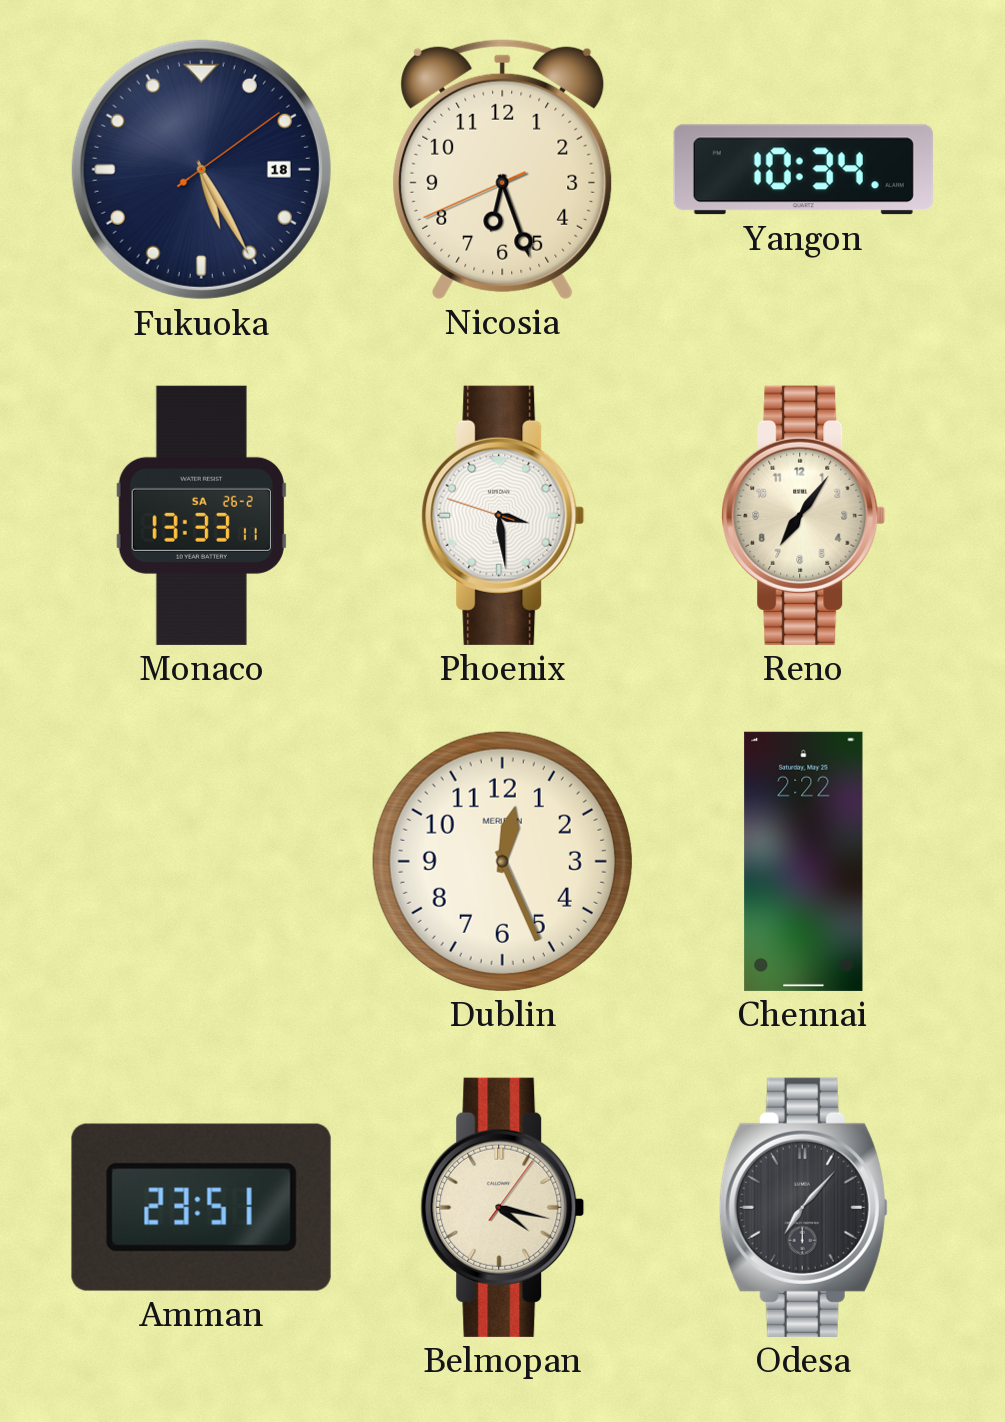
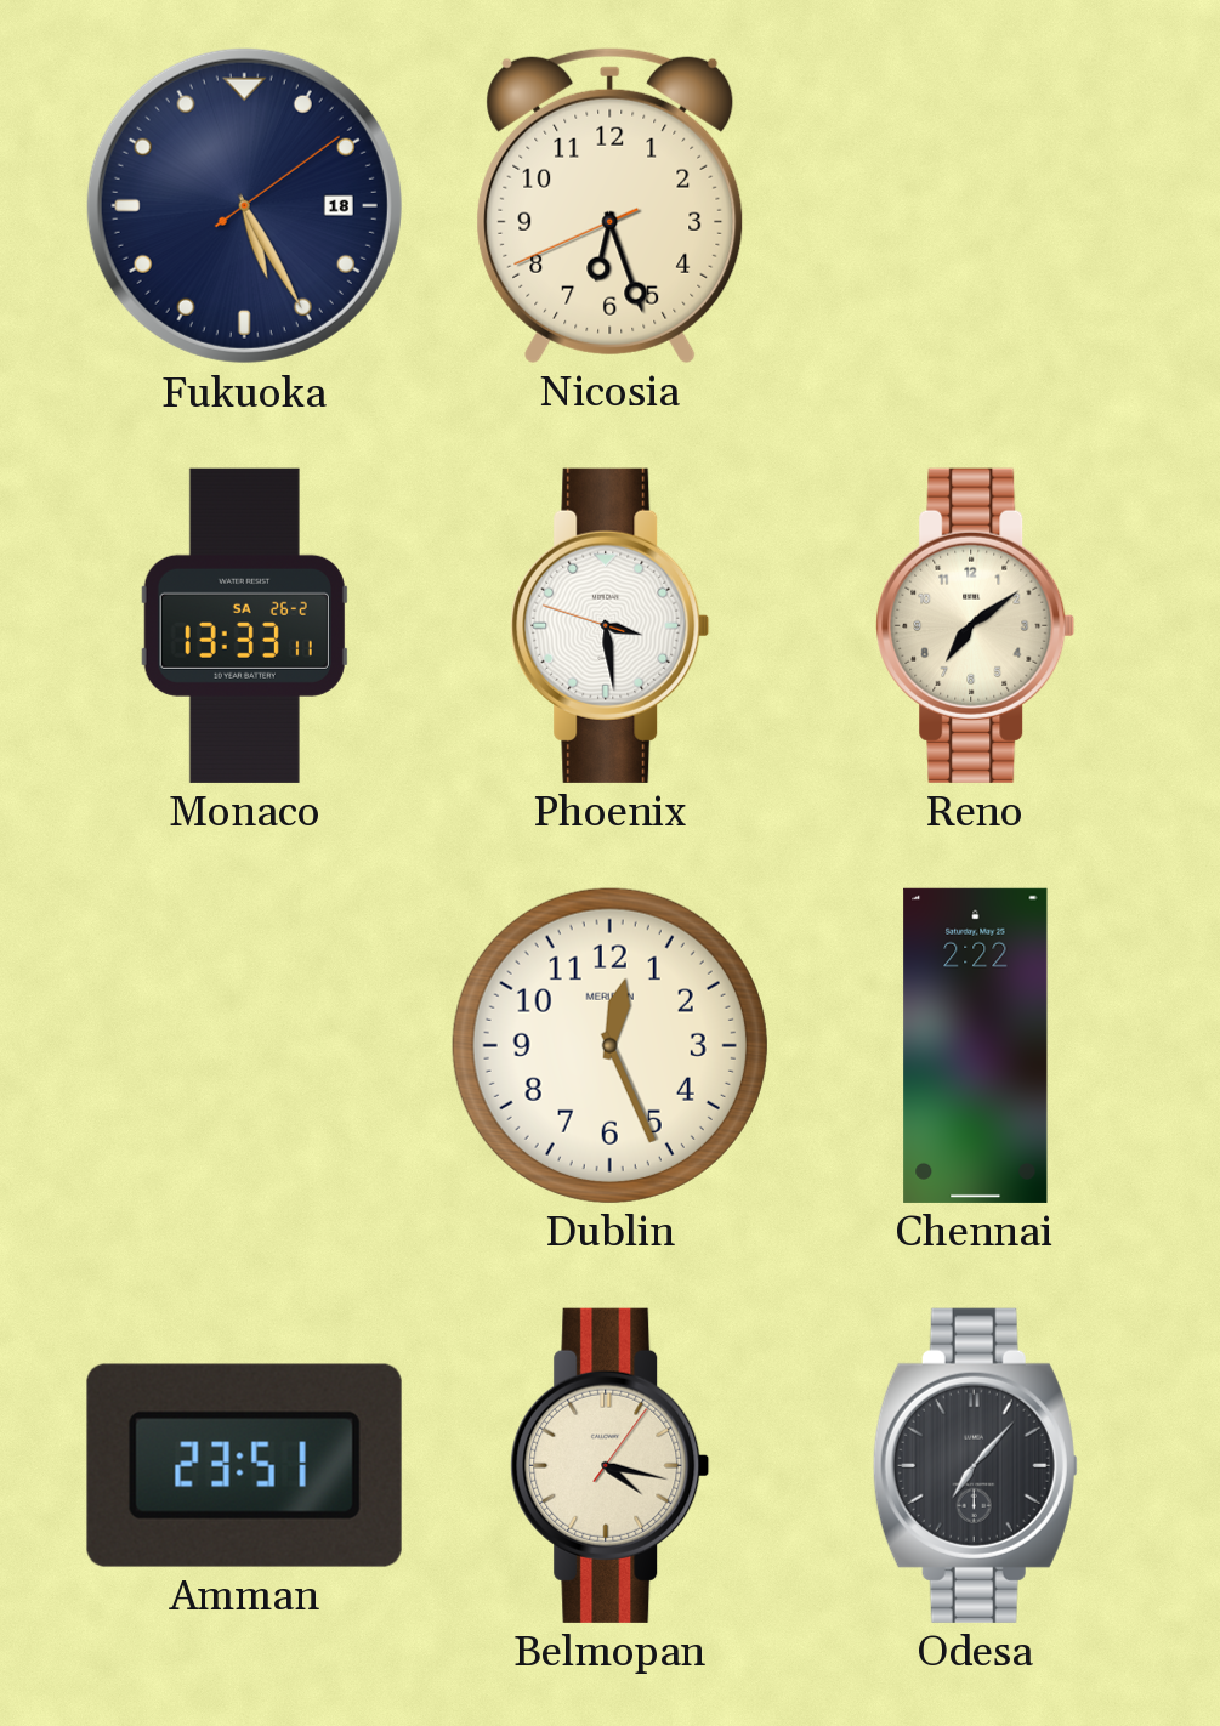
Yangon: 10:34 -> none (803, 170)
Reno: 7:06 -> 7:09 (976, 625)
